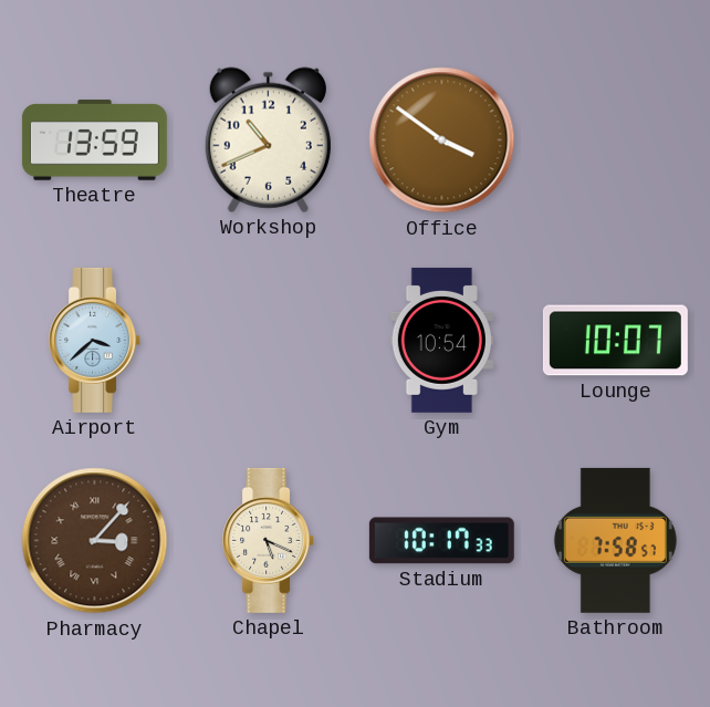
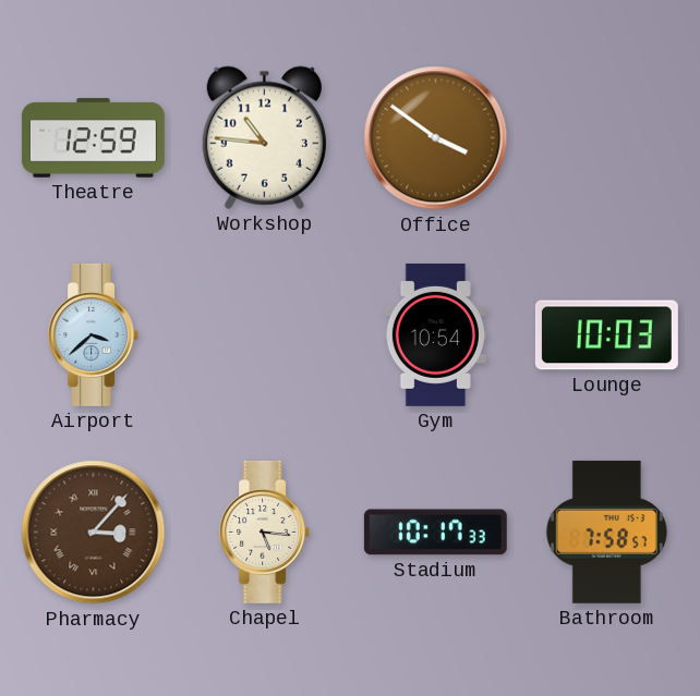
Theatre: 13:59 -> 12:59 (93, 138)
Workshop: 10:41 -> 10:46 (264, 137)
Lounge: 10:07 -> 10:03 (606, 335)
Chapel: 5:19 -> 5:16 (265, 532)
